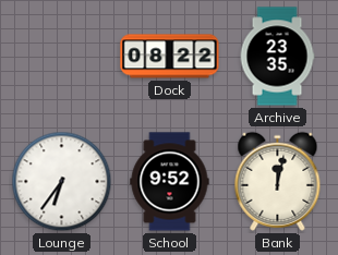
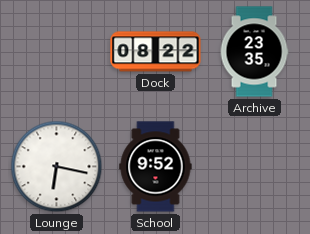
Lounge: 6:36 -> 6:17 (57, 167)
Bank: 12:02 -> none (278, 181)
